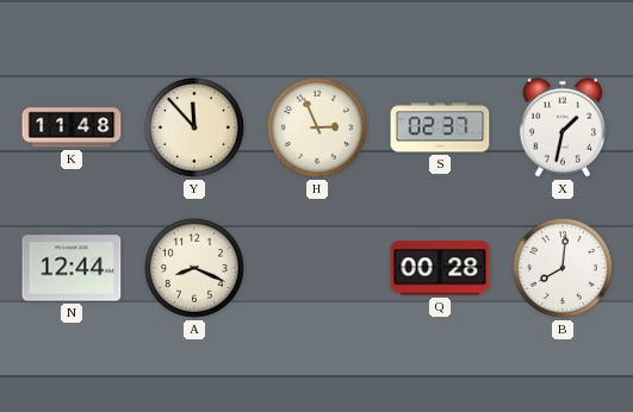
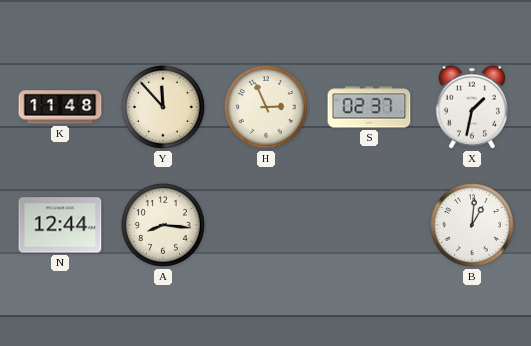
A: 8:19 -> 8:16 (164, 226)
Q: 00:28 -> none (440, 268)
B: 8:01 -> 1:01 (473, 226)
